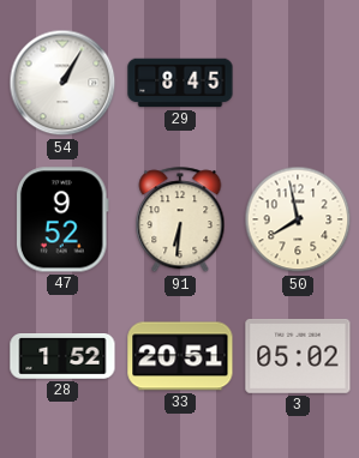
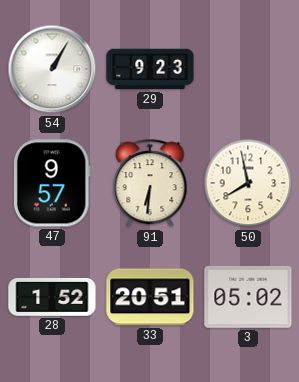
29: 8:45 -> 9:23 (150, 69)
47: 9:52 -> 9:57 (52, 183)
